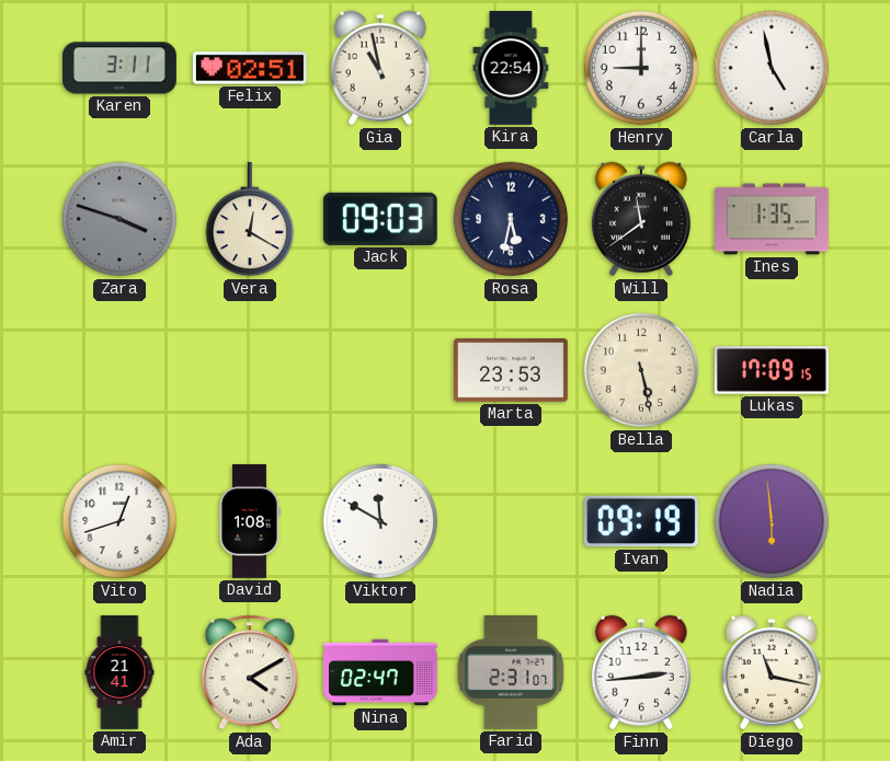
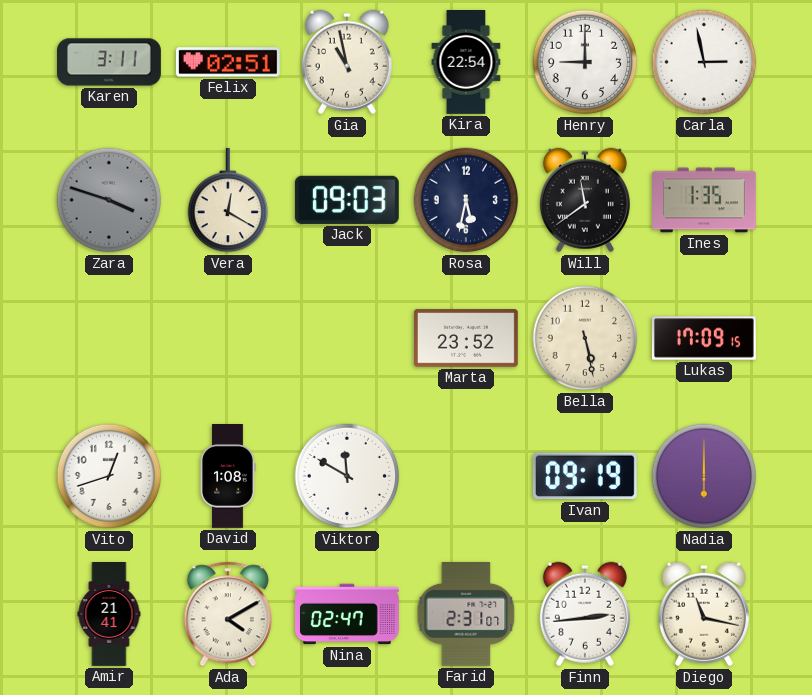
Carla: 4:58 -> 2:58 (704, 62)
Marta: 23:53 -> 23:52 (466, 338)
Nadia: 5:59 -> 6:00 (704, 476)
